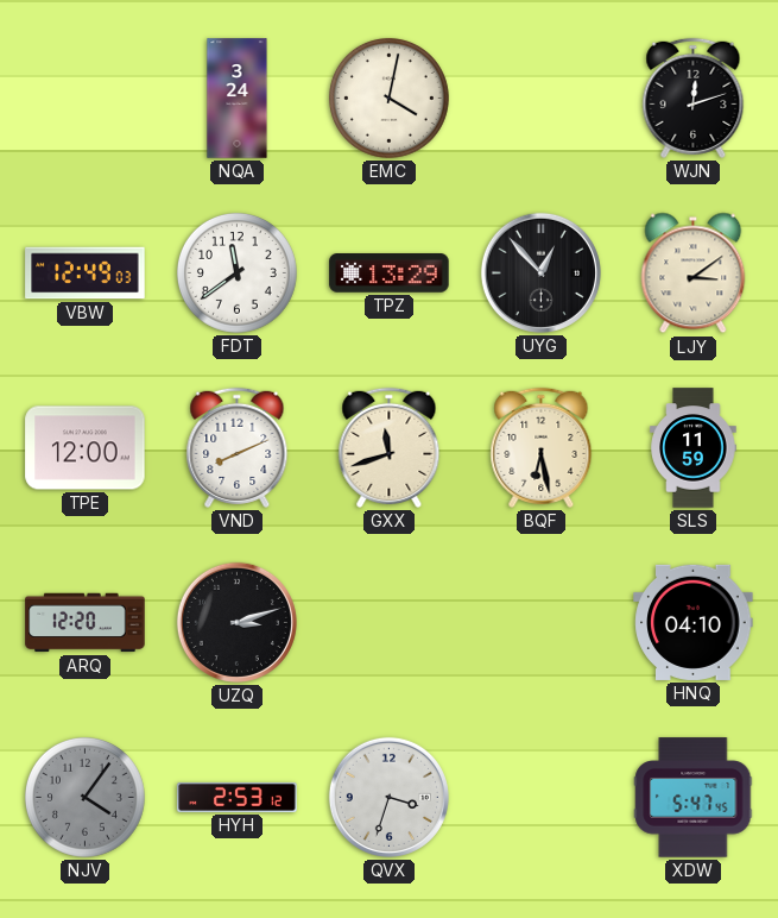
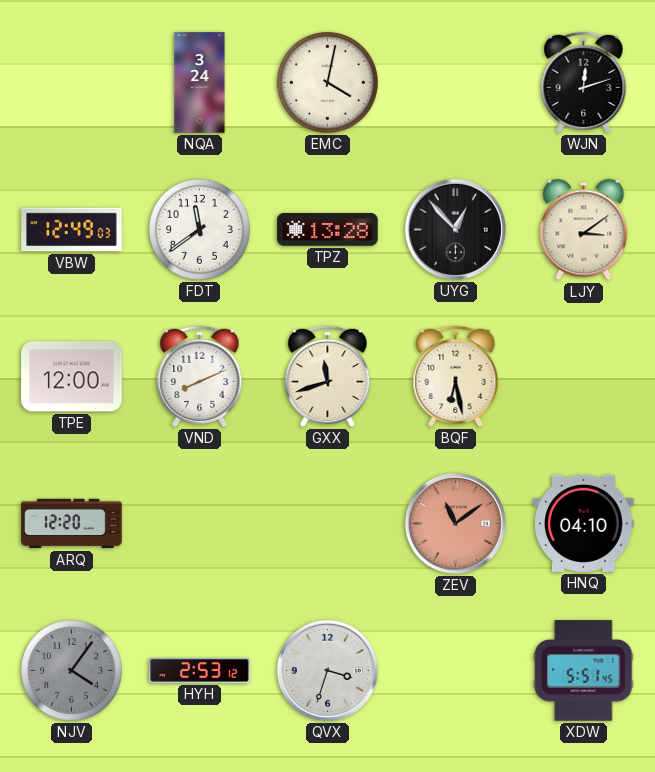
TPZ: 13:29 -> 13:28 (328, 230)
SLS: 11:59 -> none (694, 448)
UZQ: 3:12 -> none (236, 622)
ZEV: none -> 11:09 (455, 523)
XDW: 5:47 -> 5:51 (584, 671)
